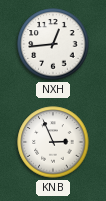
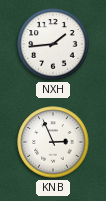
NXH: 12:44 -> 1:44 (53, 44)
